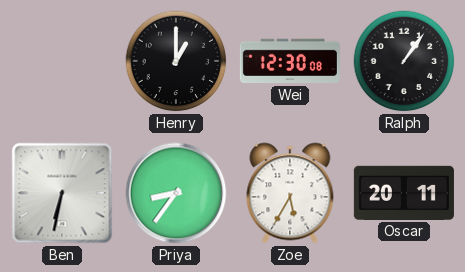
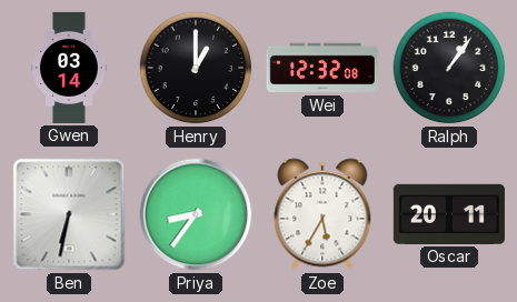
Gwen: none -> 03:14 (69, 68)
Wei: 12:30 -> 12:32 (322, 68)
